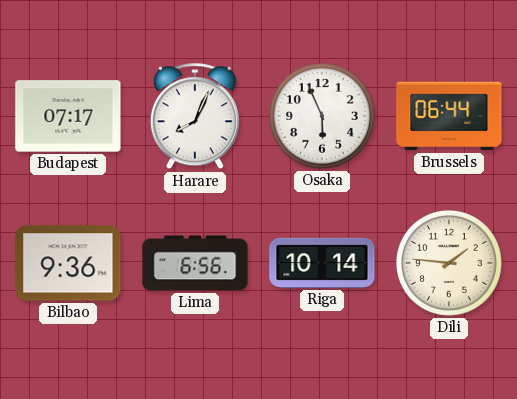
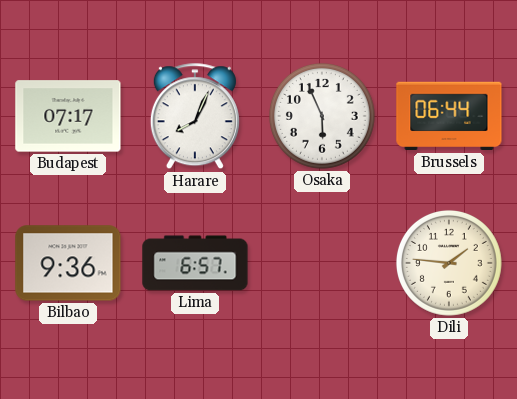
Lima: 6:56 -> 6:57 (195, 263)
Riga: 10:14 -> none (322, 263)
